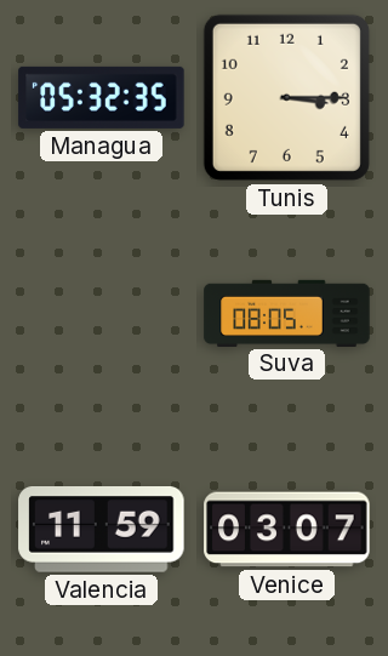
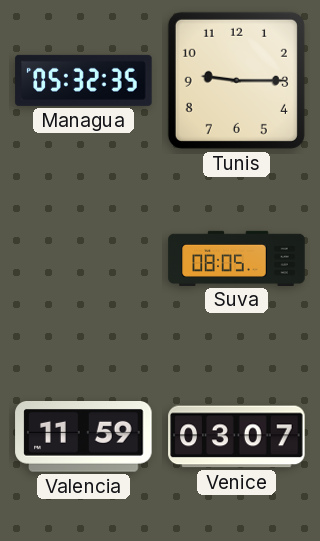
Tunis: 3:15 -> 9:15 (236, 80)
